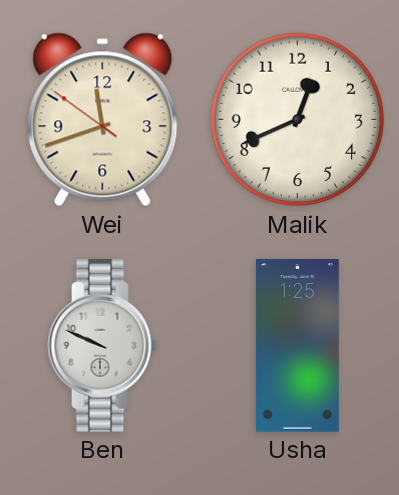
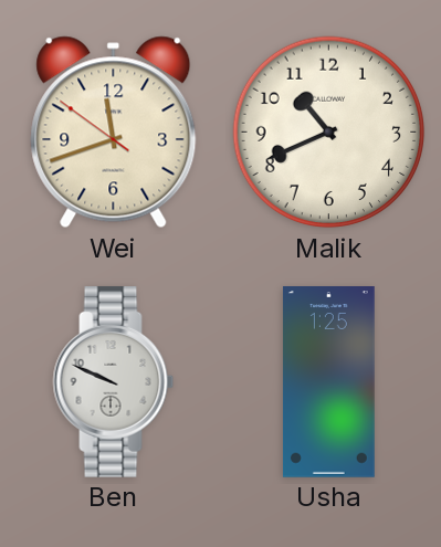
Malik: 12:41 -> 10:41 (329, 133)
